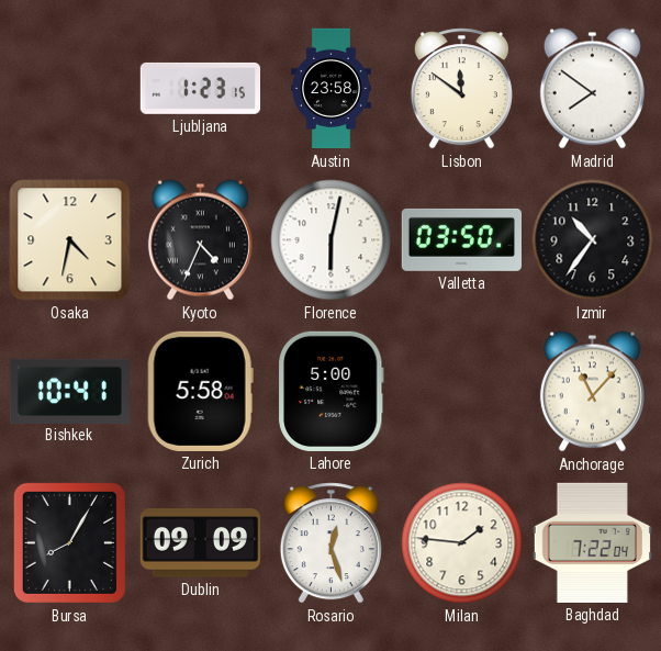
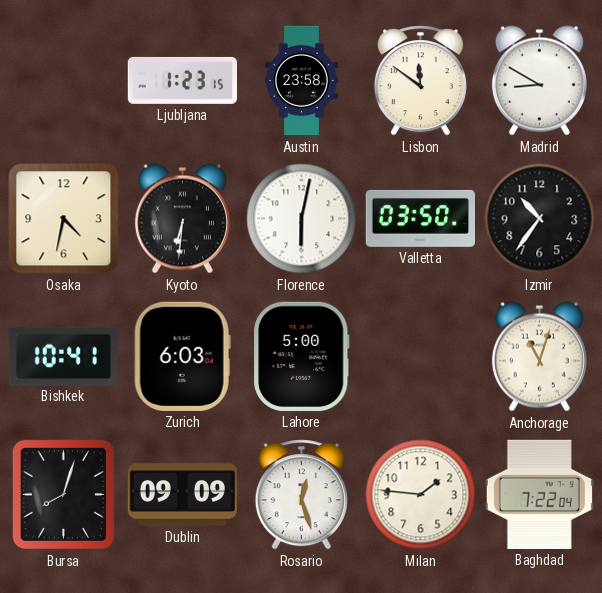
Madrid: 7:51 -> 8:50 (539, 81)
Kyoto: 4:34 -> 6:31 (182, 219)
Zurich: 5:58 -> 6:03 (182, 356)
Anchorage: 11:07 -> 11:03 (539, 357)
Bursa: 8:05 -> 8:03 (63, 494)
